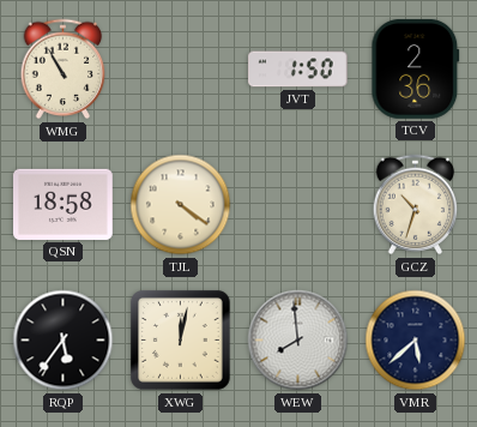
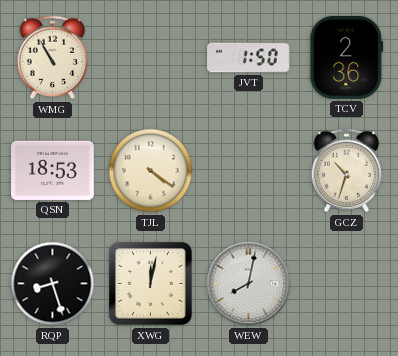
QSN: 18:58 -> 18:53 (53, 170)
RQP: 5:36 -> 8:27 (53, 284)
WEW: 7:59 -> 8:02 (249, 284)
VMR: 5:38 -> none (416, 341)
